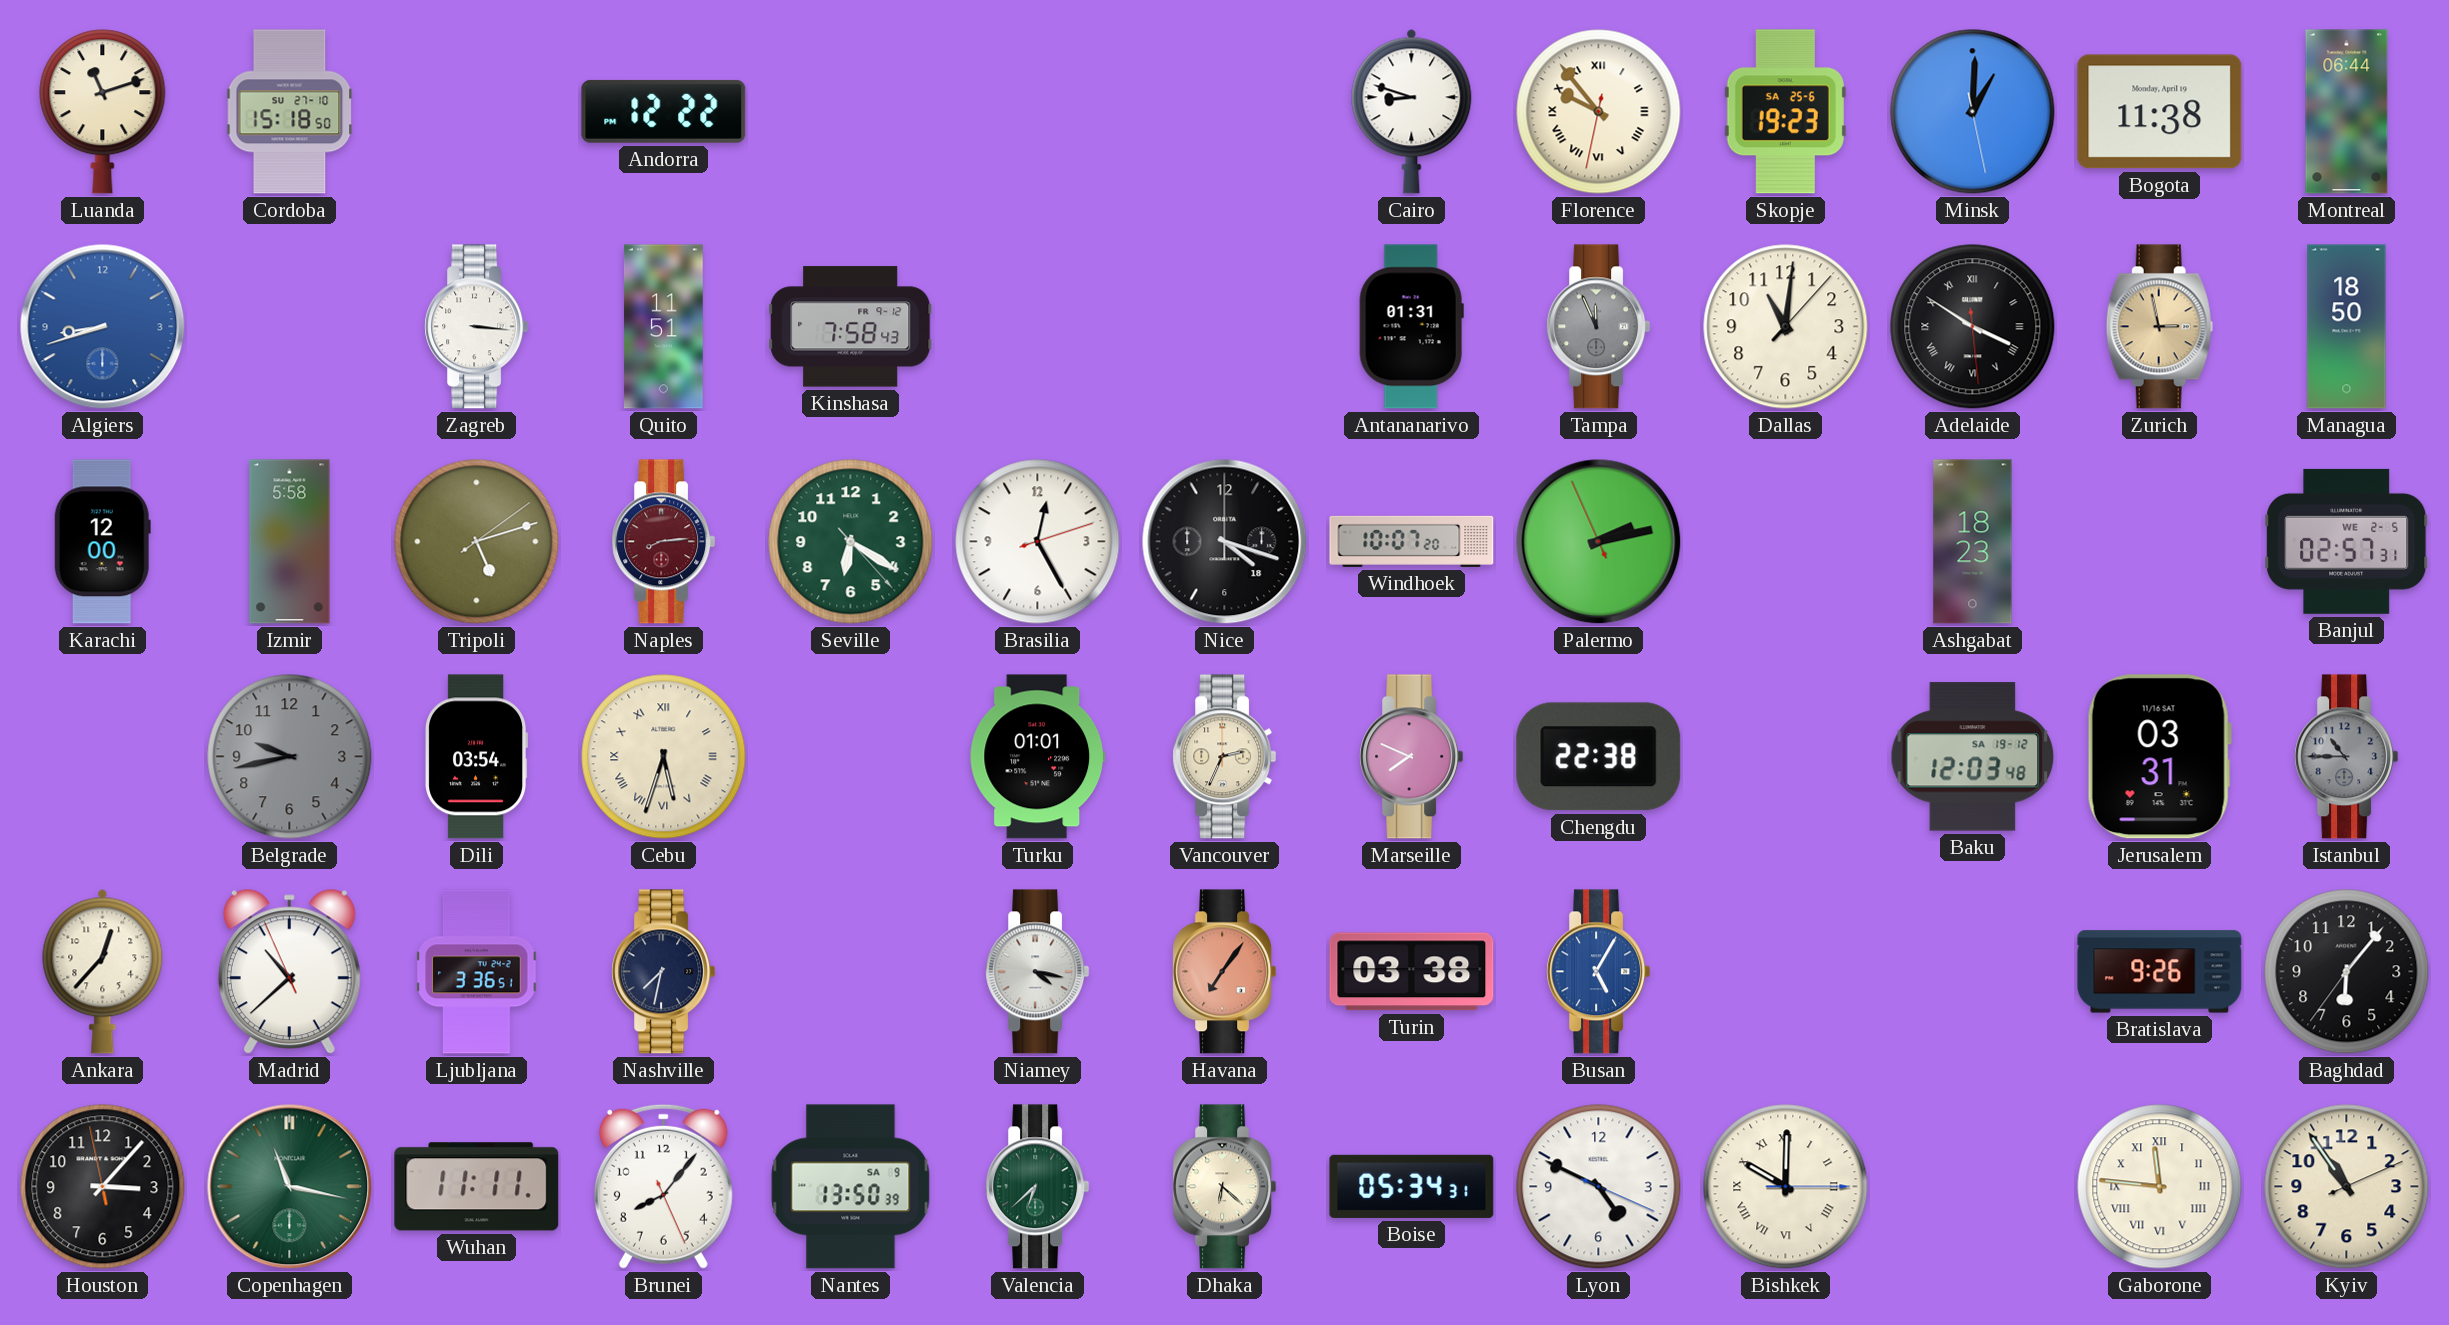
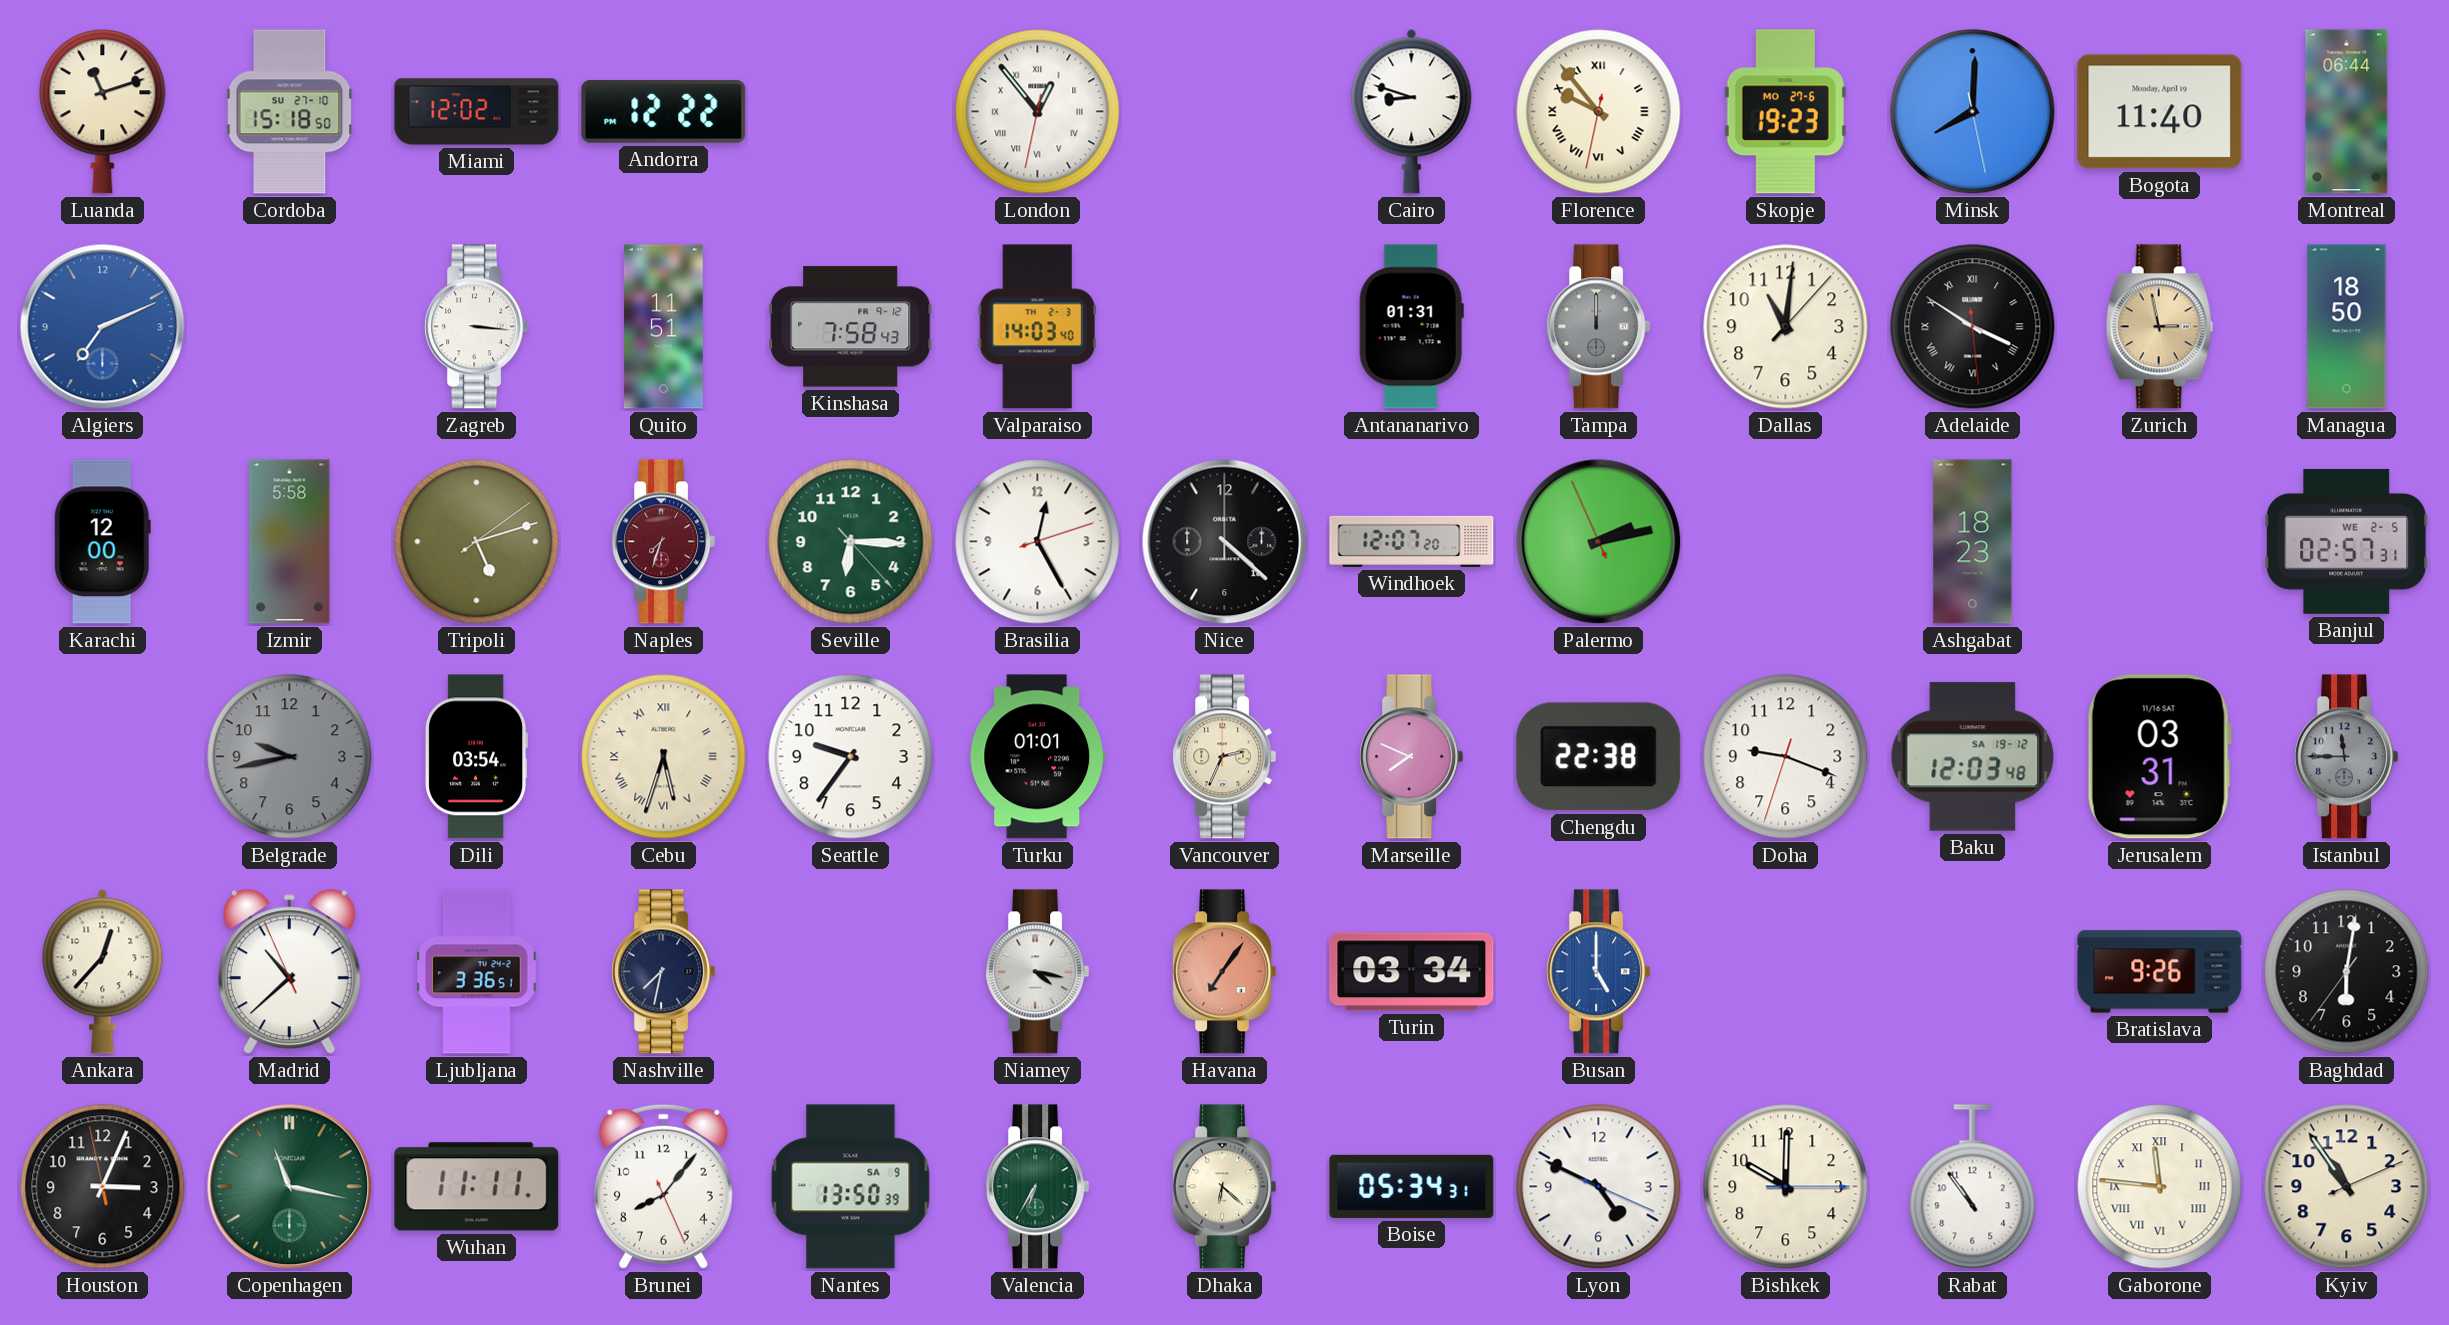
Miami: none -> 12:02 (477, 112)
London: none -> 12:53 (1038, 112)
Skopje date: SA 25-6 -> MO 27-6 (1785, 112)
Minsk: 1:00 -> 8:00 (1973, 112)
Bogota: 11:38 -> 11:40 (2160, 112)
Algiers: 8:42 -> 7:11 (103, 327)
Valparaiso: none -> 14:03 (1037, 327)
Tampa: 11:56 -> 12:00 (1599, 327)
Naples: 8:14 -> 7:33 (664, 542)
Seville: 6:20 -> 6:15 (851, 542)
Nice: 4:18 -> 4:22 (1225, 542)
Windhoek: 10:07 -> 12:07 (1412, 541)
Seattle: none -> 9:36 (851, 757)
Doha: none -> 9:18 (1786, 757)
Istanbul: 10:45 -> 11:45 (2347, 757)
Turin: 03:38 -> 03:34 (1412, 972)
Busan: 5:05 -> 5:00 (1599, 972)
Baghdad: 6:06 -> 6:01 (2347, 972)
Houston: 3:06 -> 3:03 (103, 1187)
Valencia: 6:38 -> 6:35 (1038, 1187)
Bishkek numerals: Roman -> Arabic (1786, 1187)
Rabat: none -> 10:54 (1973, 1187)
